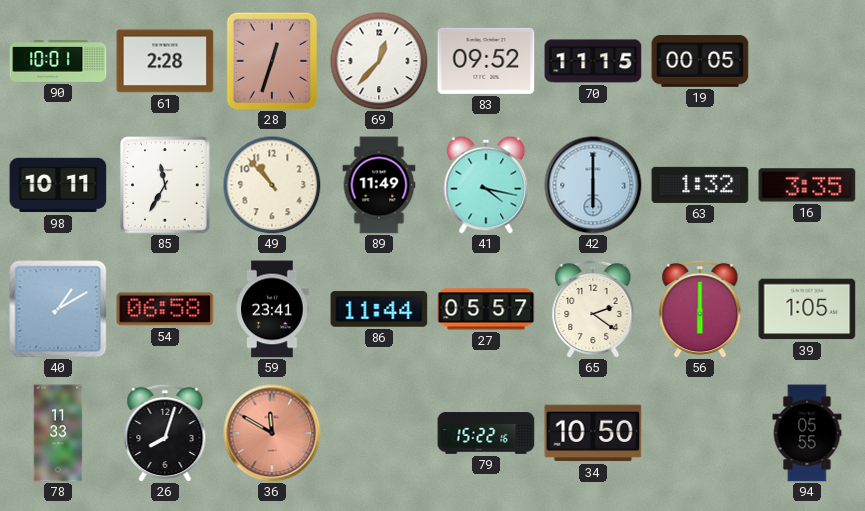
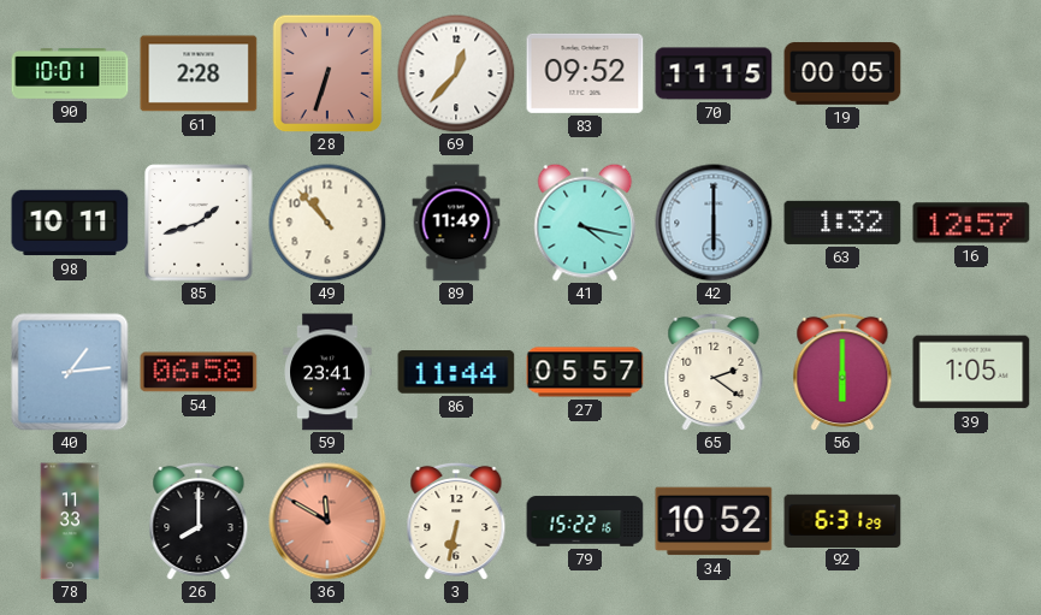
28: 12:33 -> 6:33 (327, 73)
85: 11:35 -> 1:42 (199, 223)
16: 3:35 -> 12:57 (971, 223)
40: 1:10 -> 1:14 (70, 372)
26: 8:03 -> 8:00 (199, 521)
3: none -> 6:32 (456, 521)
34: 10:50 -> 10:52 (714, 521)
92: none -> 6:31 (842, 520)
94: 05:55 -> none (807, 433)
